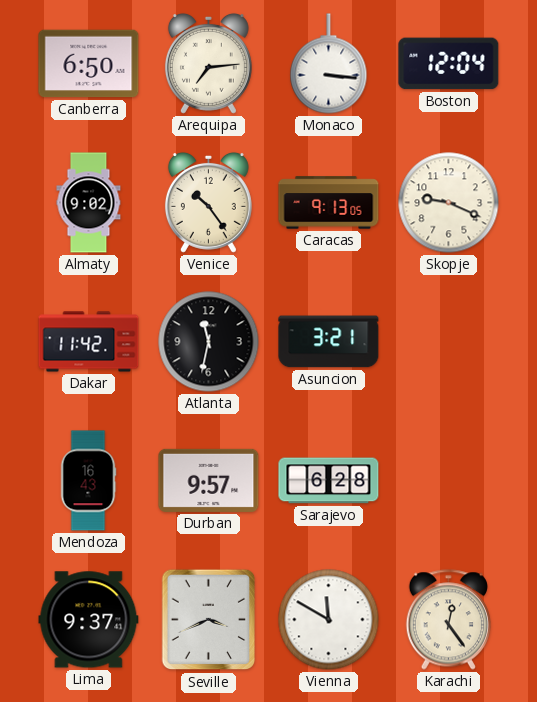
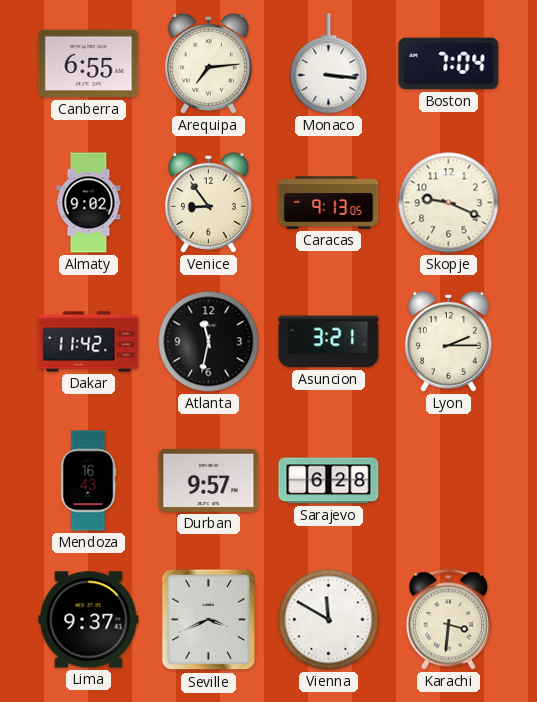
Canberra: 6:50 -> 6:55 (89, 64)
Boston: 12:04 -> 7:04 (449, 64)
Venice: 10:24 -> 8:54 (208, 202)
Lyon: none -> 2:15 (448, 341)
Karachi: 12:24 -> 3:31 (448, 620)
